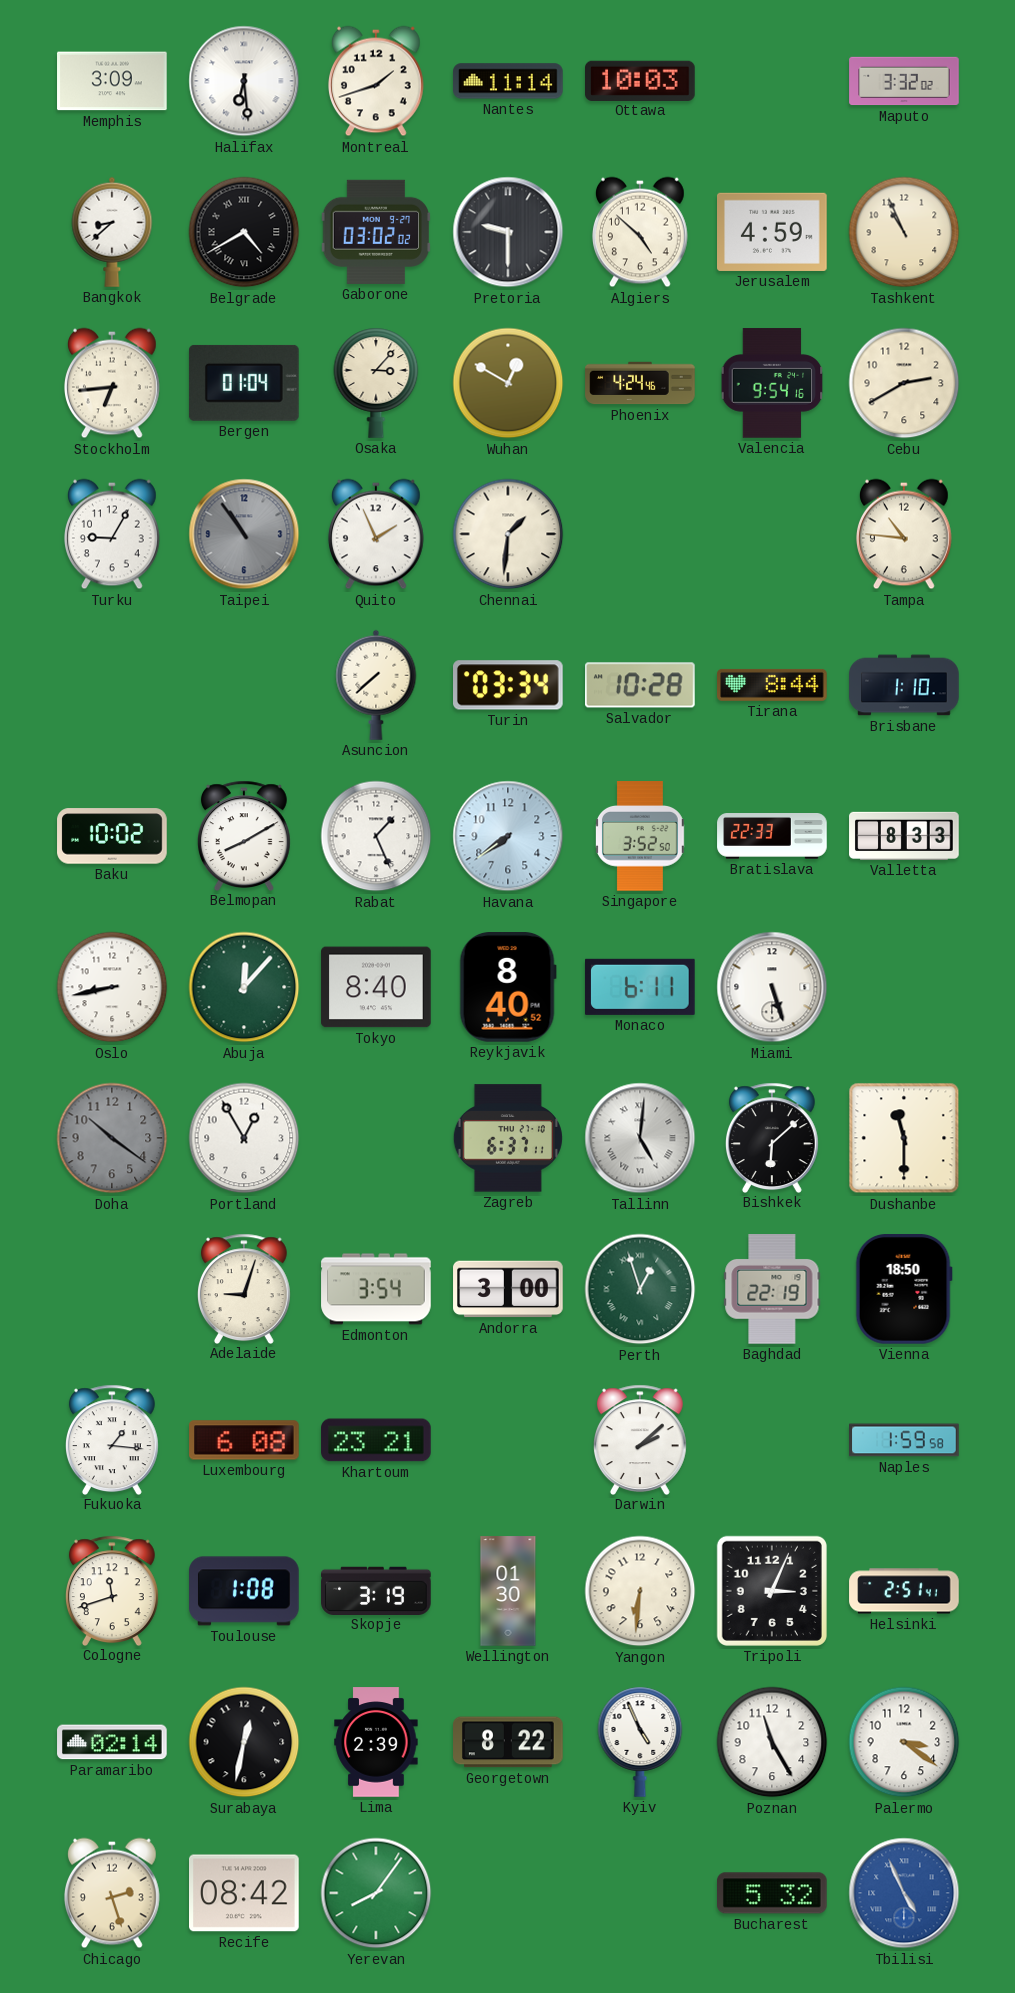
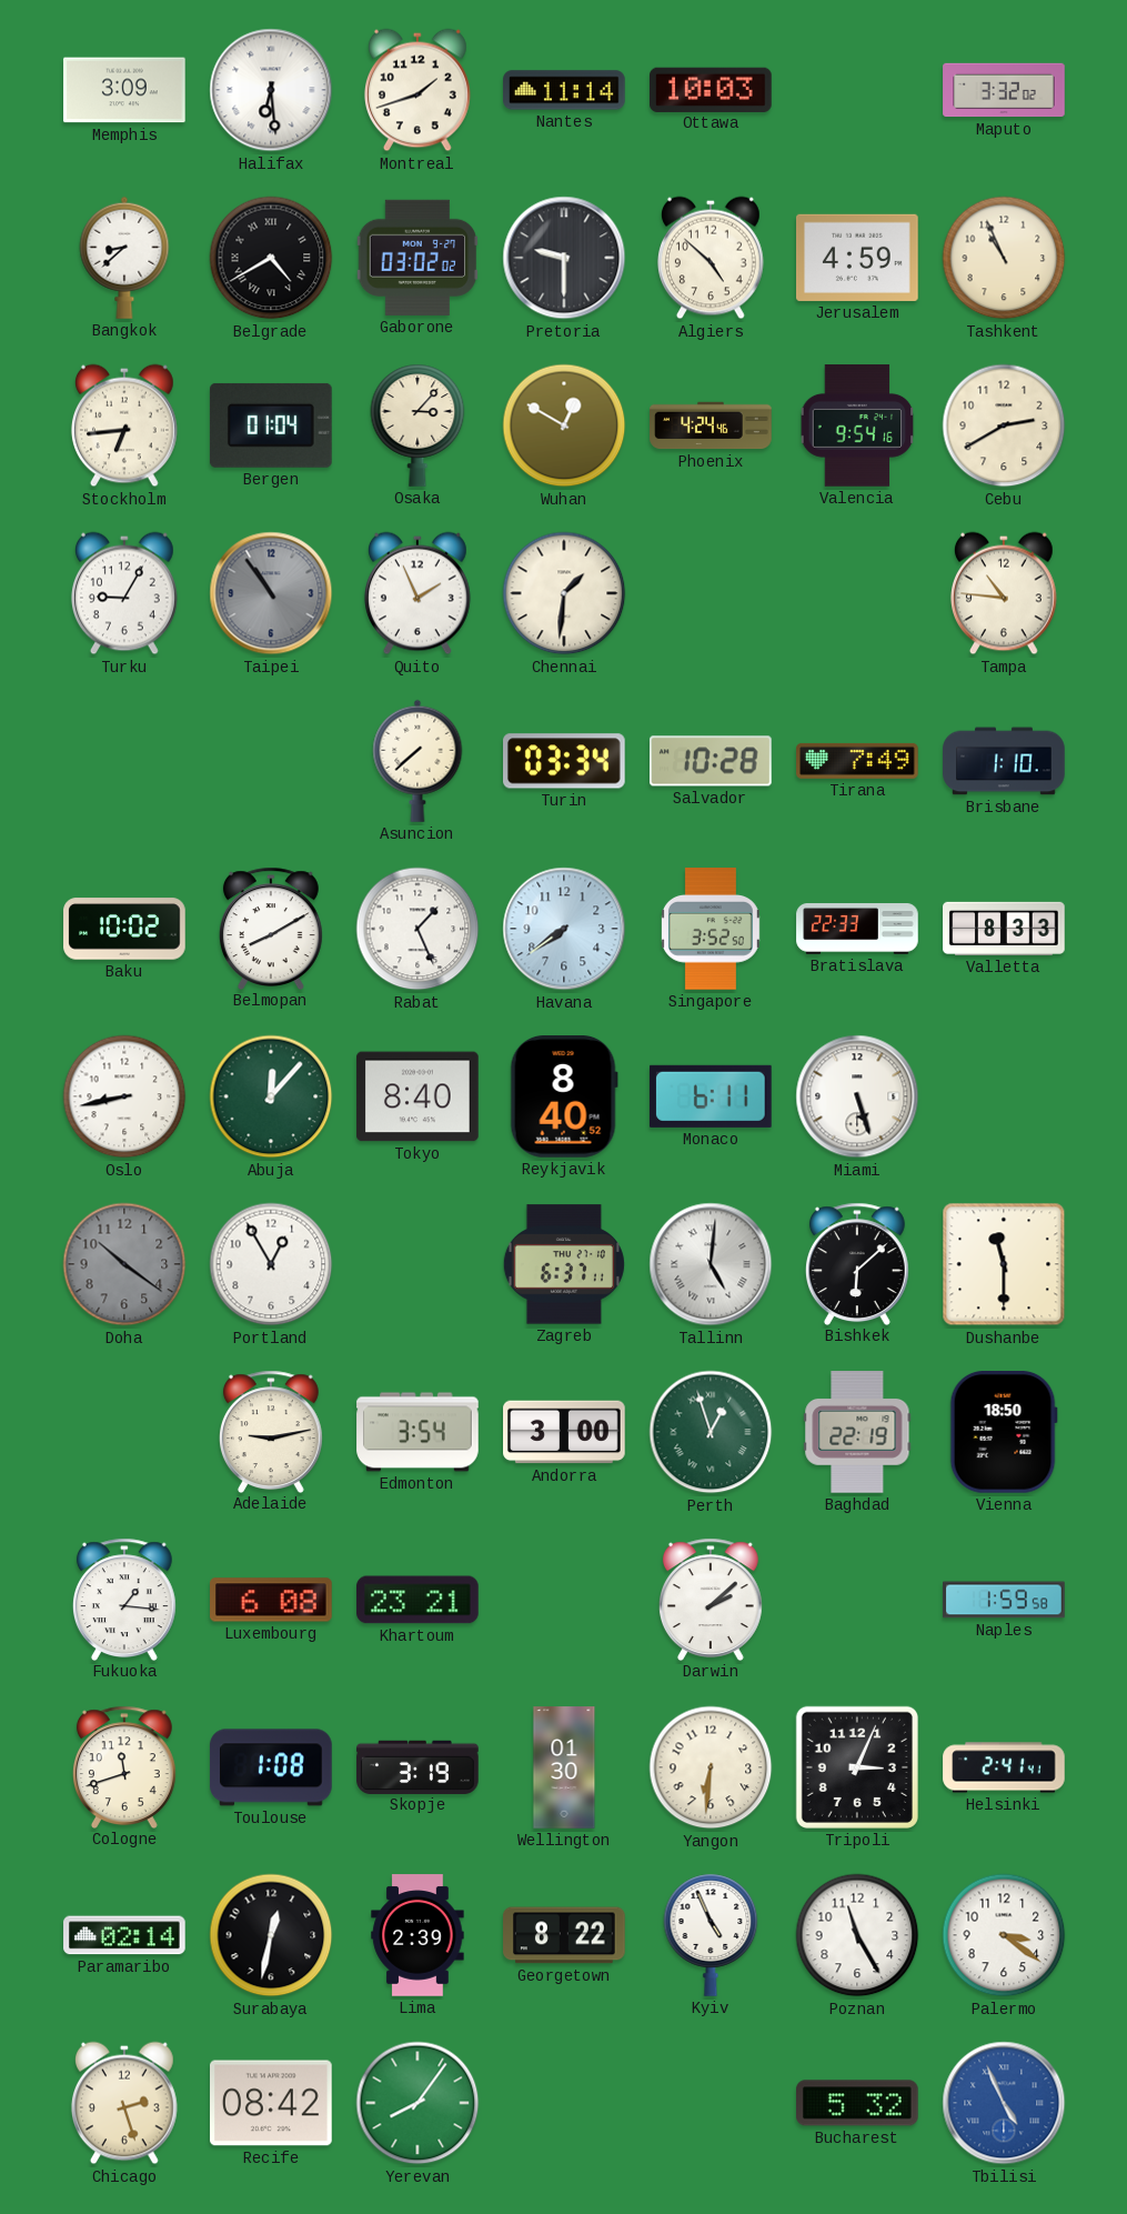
Tirana: 8:44 -> 7:49 (857, 761)
Adelaide: 9:03 -> 9:13 (271, 1431)
Helsinki: 2:51 -> 2:41 (1004, 1767)
